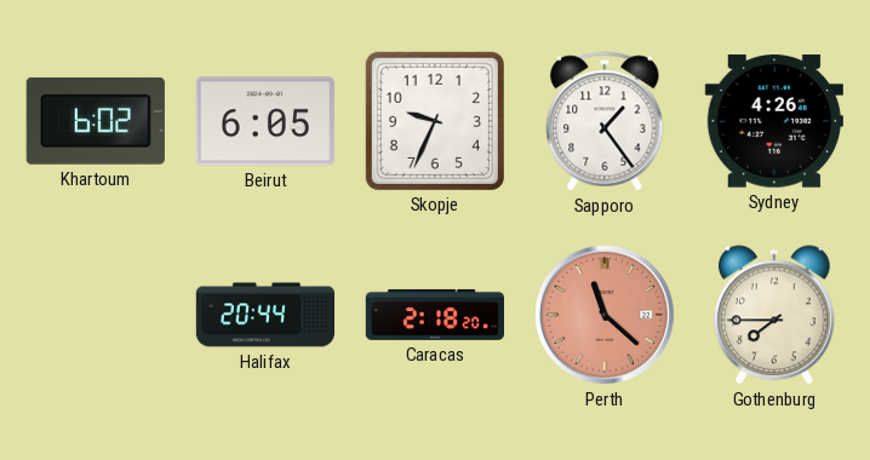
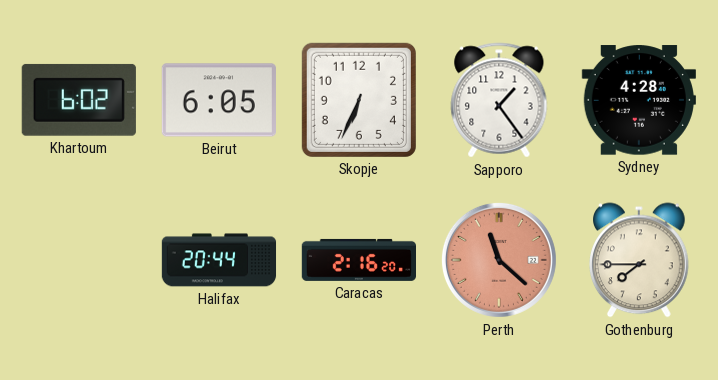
Skopje: 9:34 -> 6:34 (359, 100)
Sydney: 4:26 -> 4:28 (639, 100)
Caracas: 2:18 -> 2:16 (358, 260)
